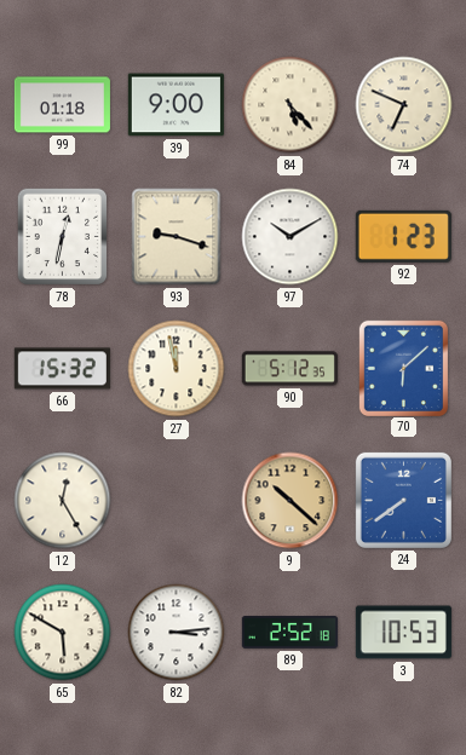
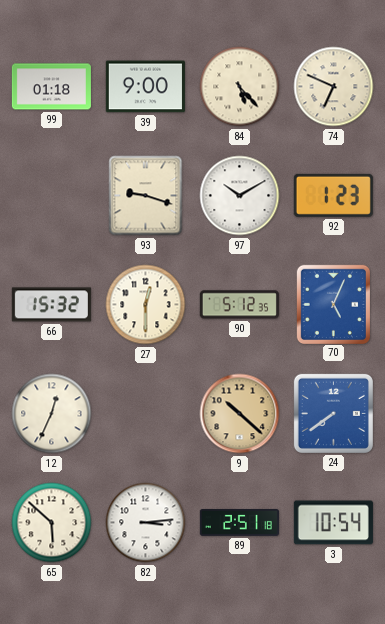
78: 12:32 -> none (63, 237)
27: 11:58 -> 12:30 (146, 305)
70: 6:08 -> 5:04 (333, 304)
12: 12:25 -> 12:34 (52, 414)
65: 5:50 -> 5:52 (52, 523)
89: 2:52 -> 2:51 (239, 523)
3: 10:53 -> 10:54 (333, 523)
